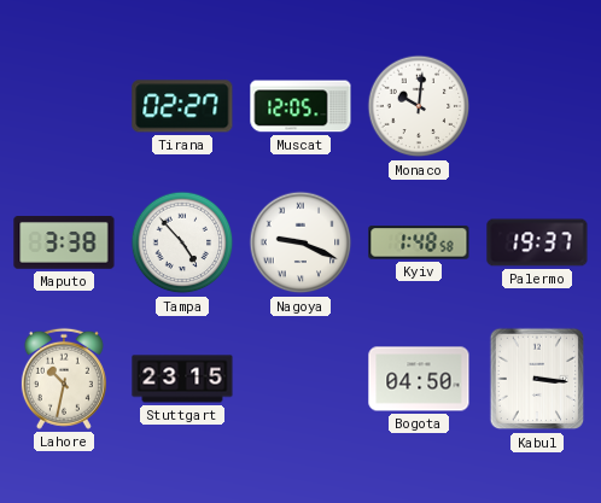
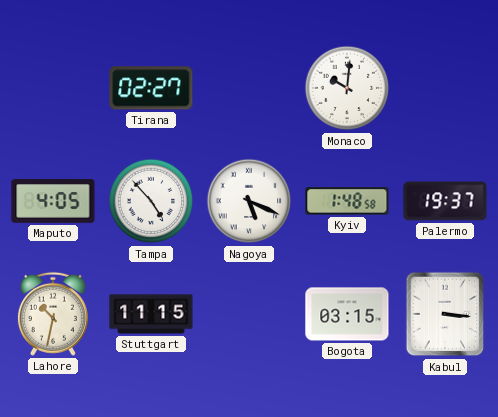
Muscat: 12:05 -> none (300, 106)
Maputo: 3:38 -> 4:05 (53, 201)
Nagoya: 9:19 -> 5:19 (249, 201)
Stuttgart: 23:15 -> 11:15 (151, 314)
Bogota: 04:50 -> 03:15 (347, 314)
